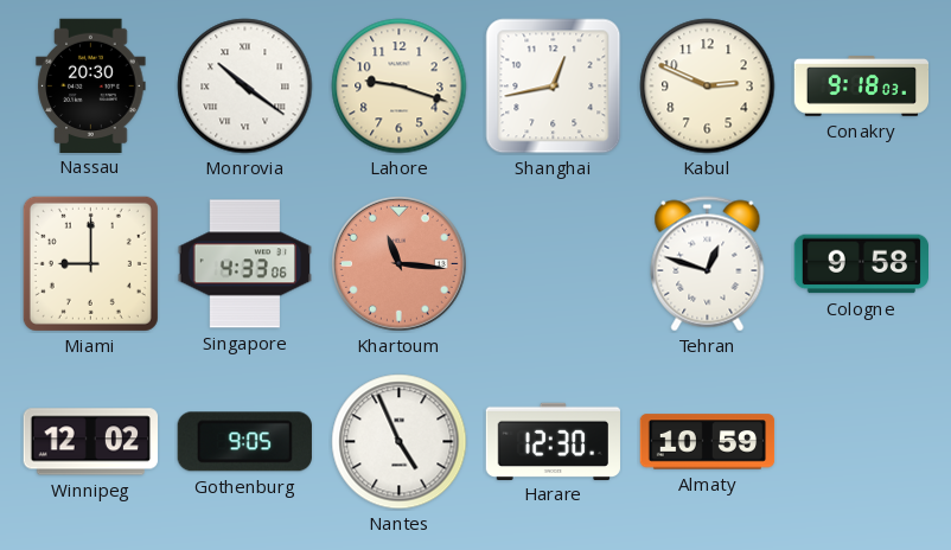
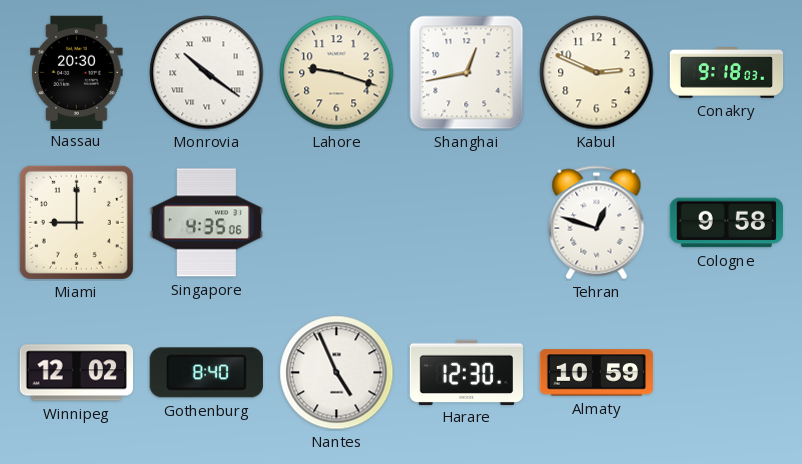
Singapore: 4:33 -> 4:35 (206, 223)
Khartoum: 11:16 -> none (398, 263)
Gothenburg: 9:05 -> 8:40 (206, 373)
